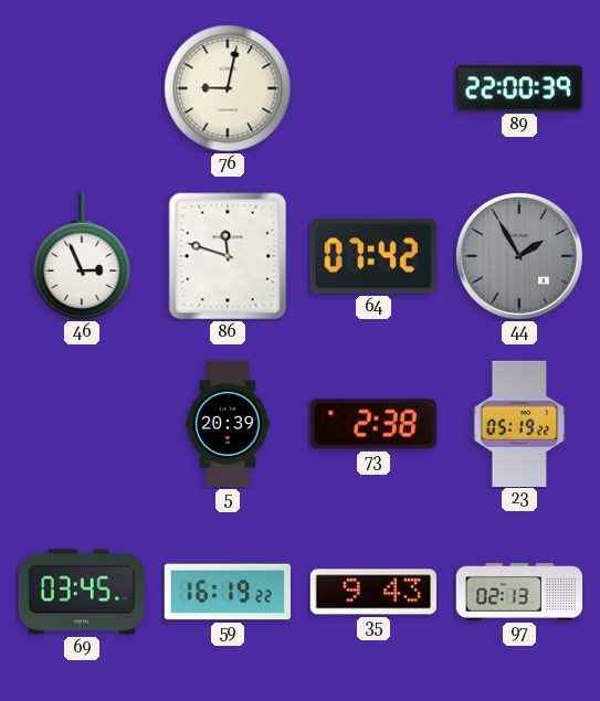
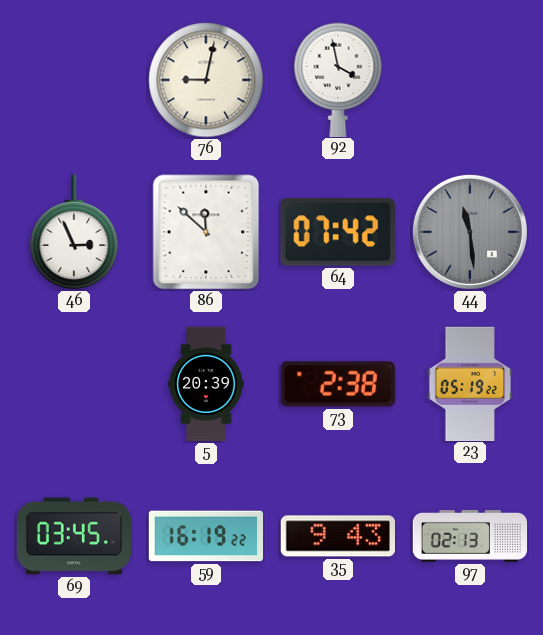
92: none -> 3:58 (338, 79)
89: 22:00 -> none (519, 88)
86: 11:48 -> 11:52 (206, 232)
44: 1:55 -> 11:29 (470, 232)
